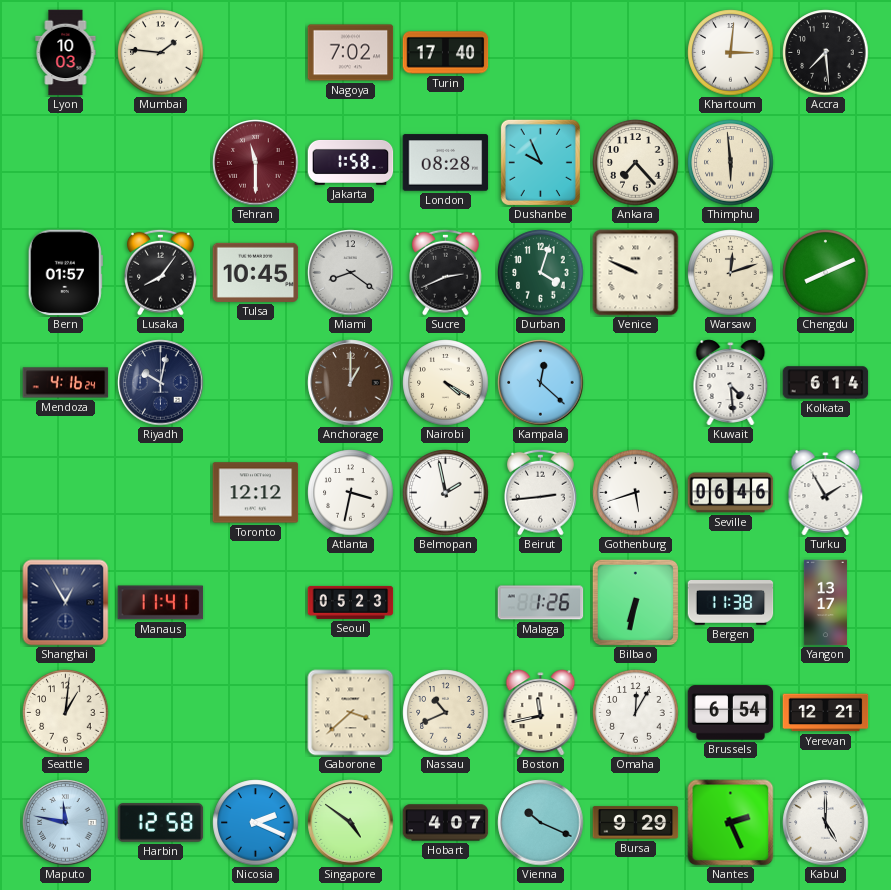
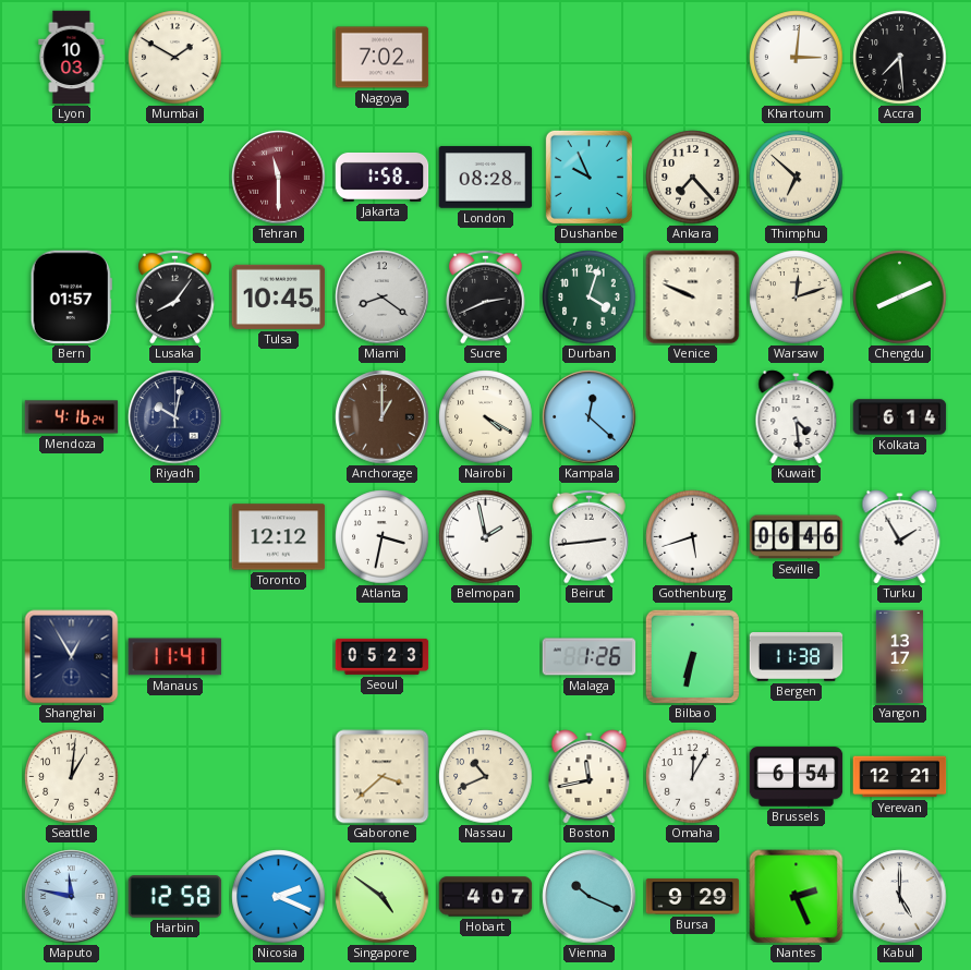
Mumbai: 1:46 -> 1:50 (175, 58)
Turin: 17:40 -> none (446, 53)
Thimphu: 5:59 -> 6:52 (797, 178)
